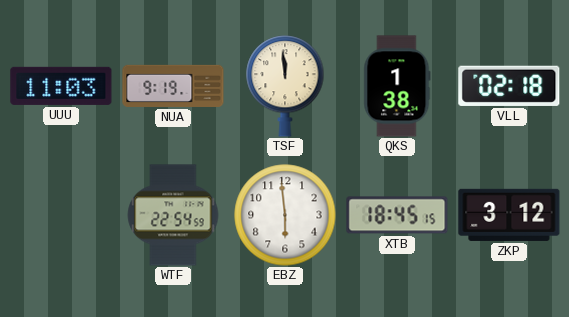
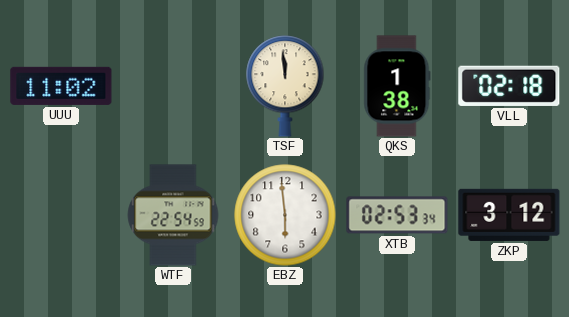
UUU: 11:03 -> 11:02 (61, 86)
NUA: 9:19 -> none (173, 86)
XTB: 18:45 -> 02:53 (397, 215)
